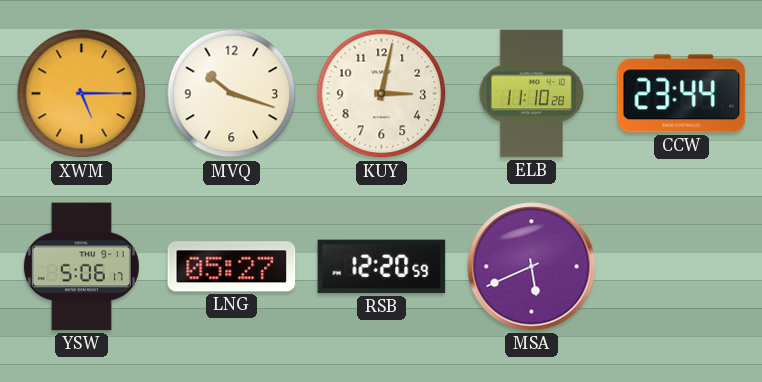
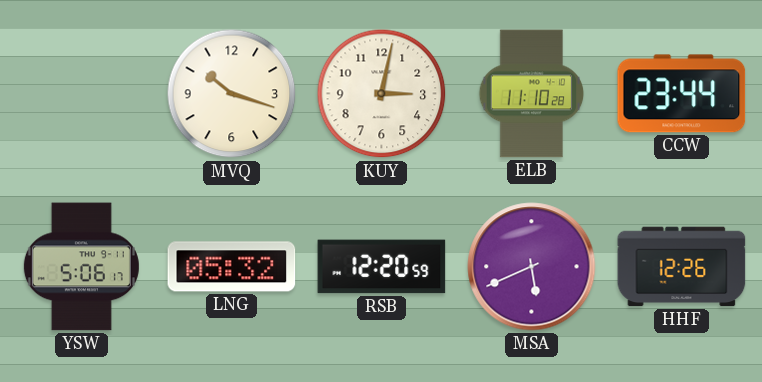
XWM: 5:15 -> none (82, 94)
LNG: 05:27 -> 05:32 (232, 267)
HHF: none -> 12:26 (682, 267)
